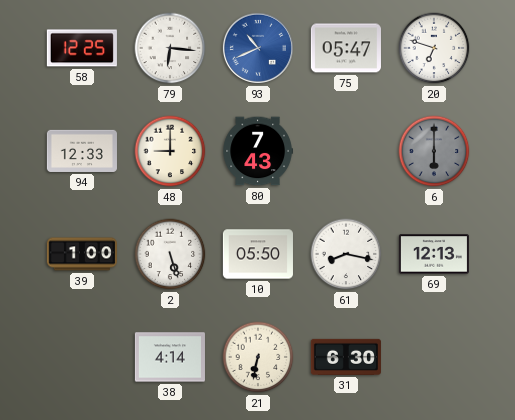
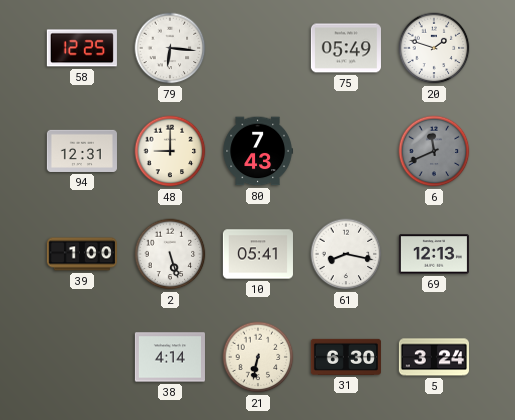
93: 10:41 -> none (258, 48)
75: 05:47 -> 05:49 (346, 48)
20: 6:48 -> 1:48 (434, 48)
94: 12:33 -> 12:31 (82, 151)
6: 6:00 -> 11:41 (434, 151)
10: 05:50 -> 05:41 (258, 254)
5: none -> 3:24 (434, 357)
